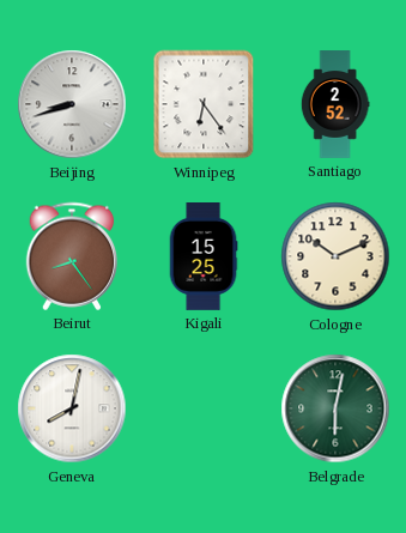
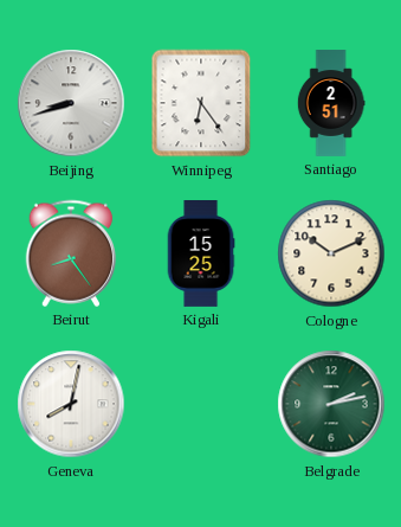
Santiago: 2:52 -> 2:51 (331, 103)
Belgrade: 6:02 -> 2:13 (331, 404)
